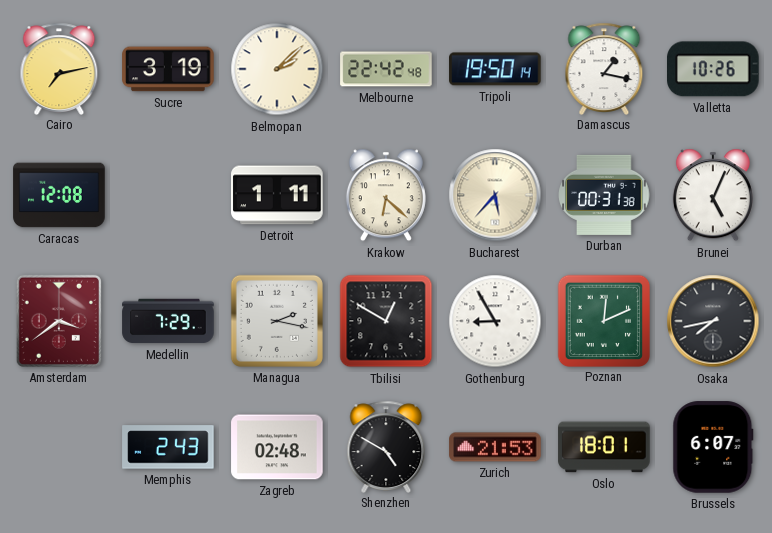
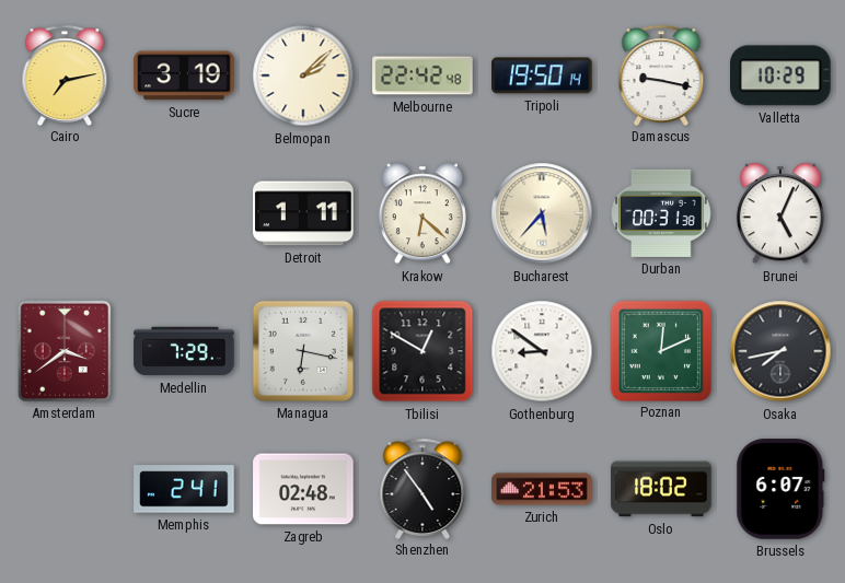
Damascus: 1:17 -> 9:17 (661, 74)
Valletta: 10:26 -> 10:29 (782, 75)
Caracas: 12:08 -> none (59, 195)
Managua: 2:17 -> 6:17 (303, 351)
Gothenburg: 8:55 -> 8:51 (542, 351)
Memphis: 2:43 -> 2:41 (184, 489)
Shenzhen: 4:50 -> 4:54 (422, 488)
Oslo: 18:01 -> 18:02 (661, 489)
